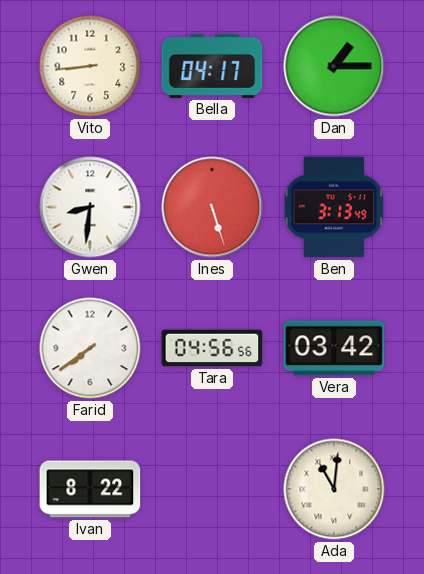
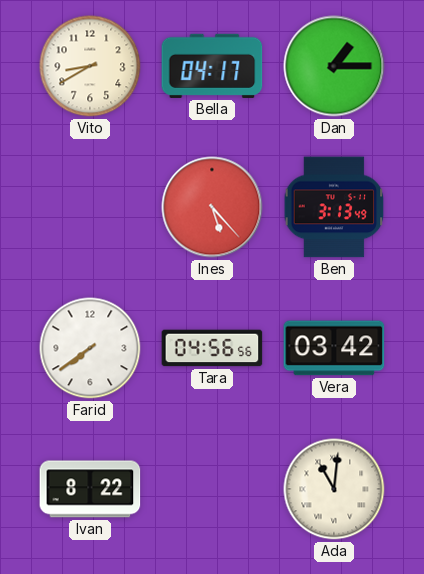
Vito: 8:44 -> 8:40 (90, 66)
Gwen: 8:31 -> none (90, 207)
Ines: 5:27 -> 5:23 (212, 207)
